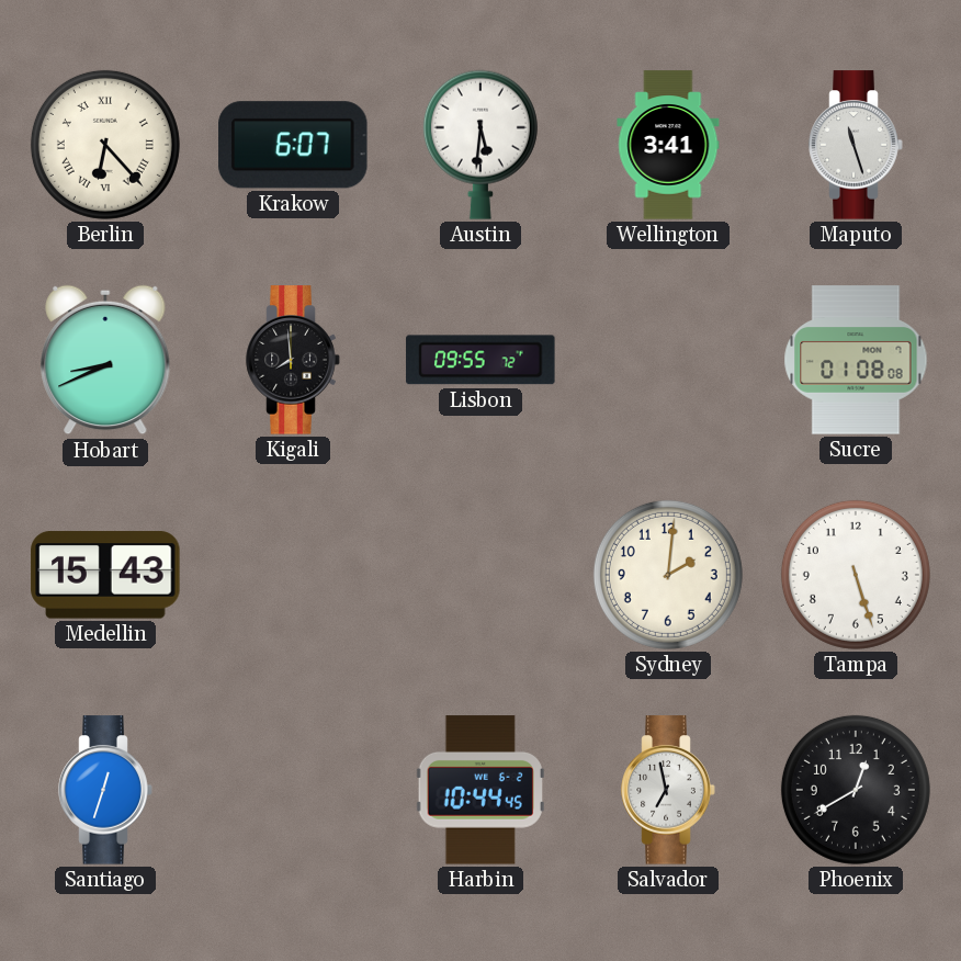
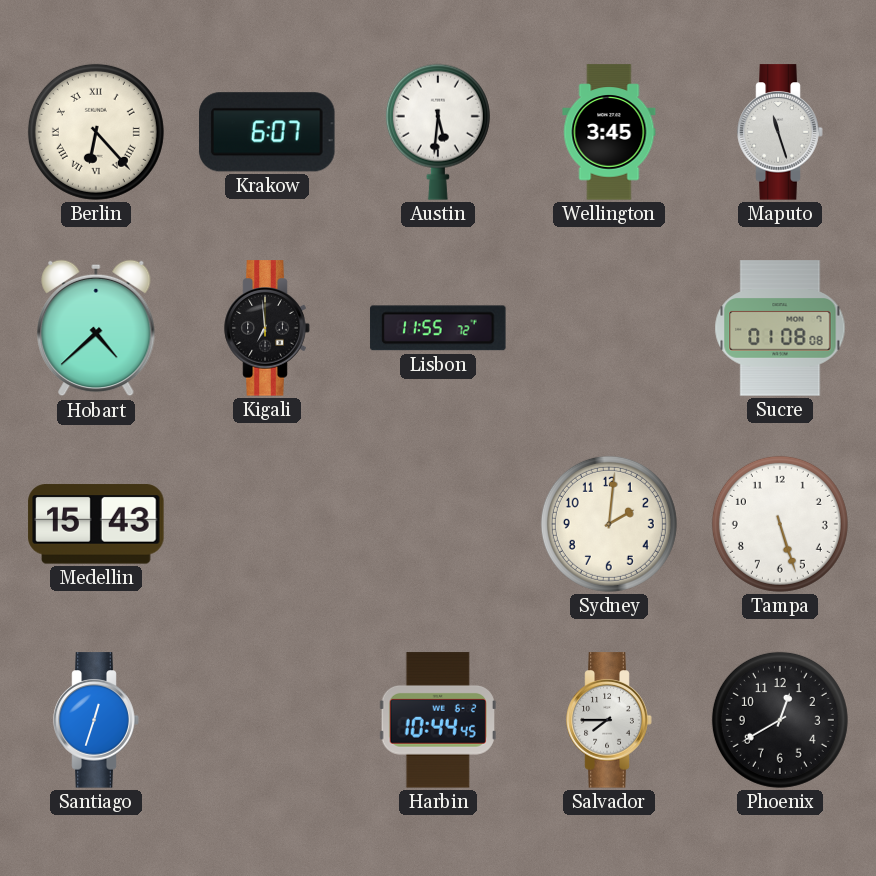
Wellington: 3:41 -> 3:45 (609, 132)
Hobart: 8:41 -> 4:38 (96, 328)
Kigali: 7:59 -> 6:59 (267, 328)
Lisbon: 09:55 -> 11:55 (438, 328)
Salvador: 6:58 -> 7:45 (609, 720)
